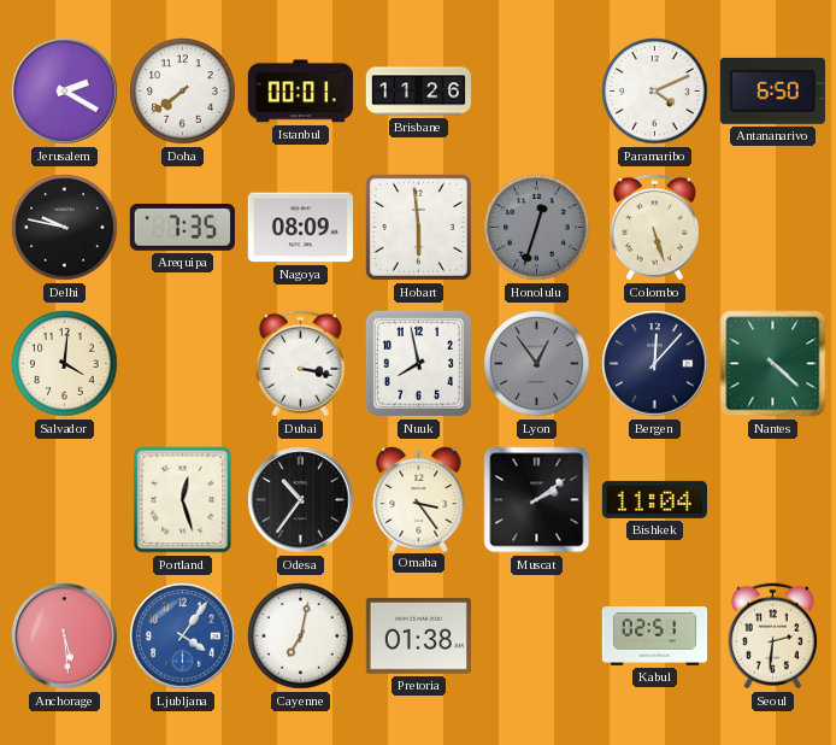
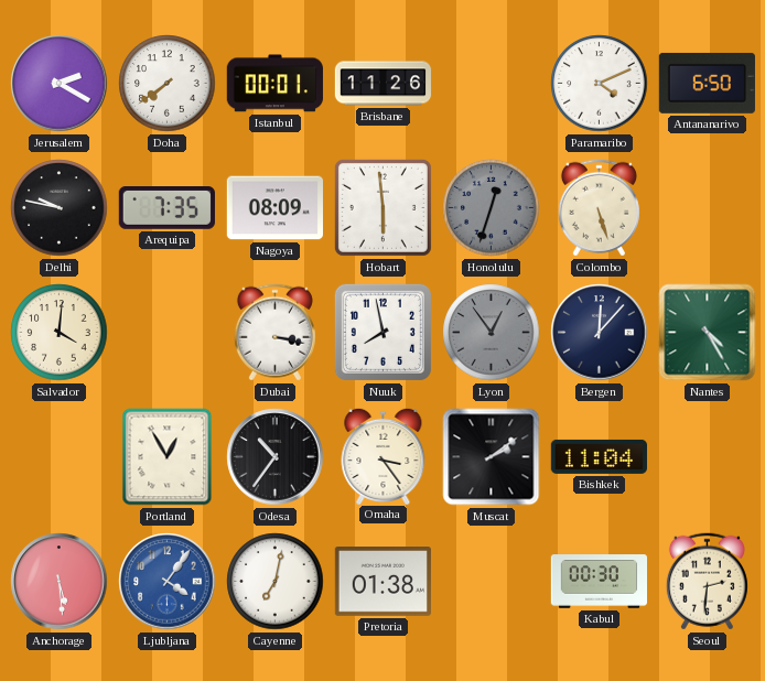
Nantes: 4:22 -> 4:25 (708, 333)
Portland: 12:27 -> 12:55 (168, 457)
Kabul: 02:51 -> 00:30 (599, 582)
